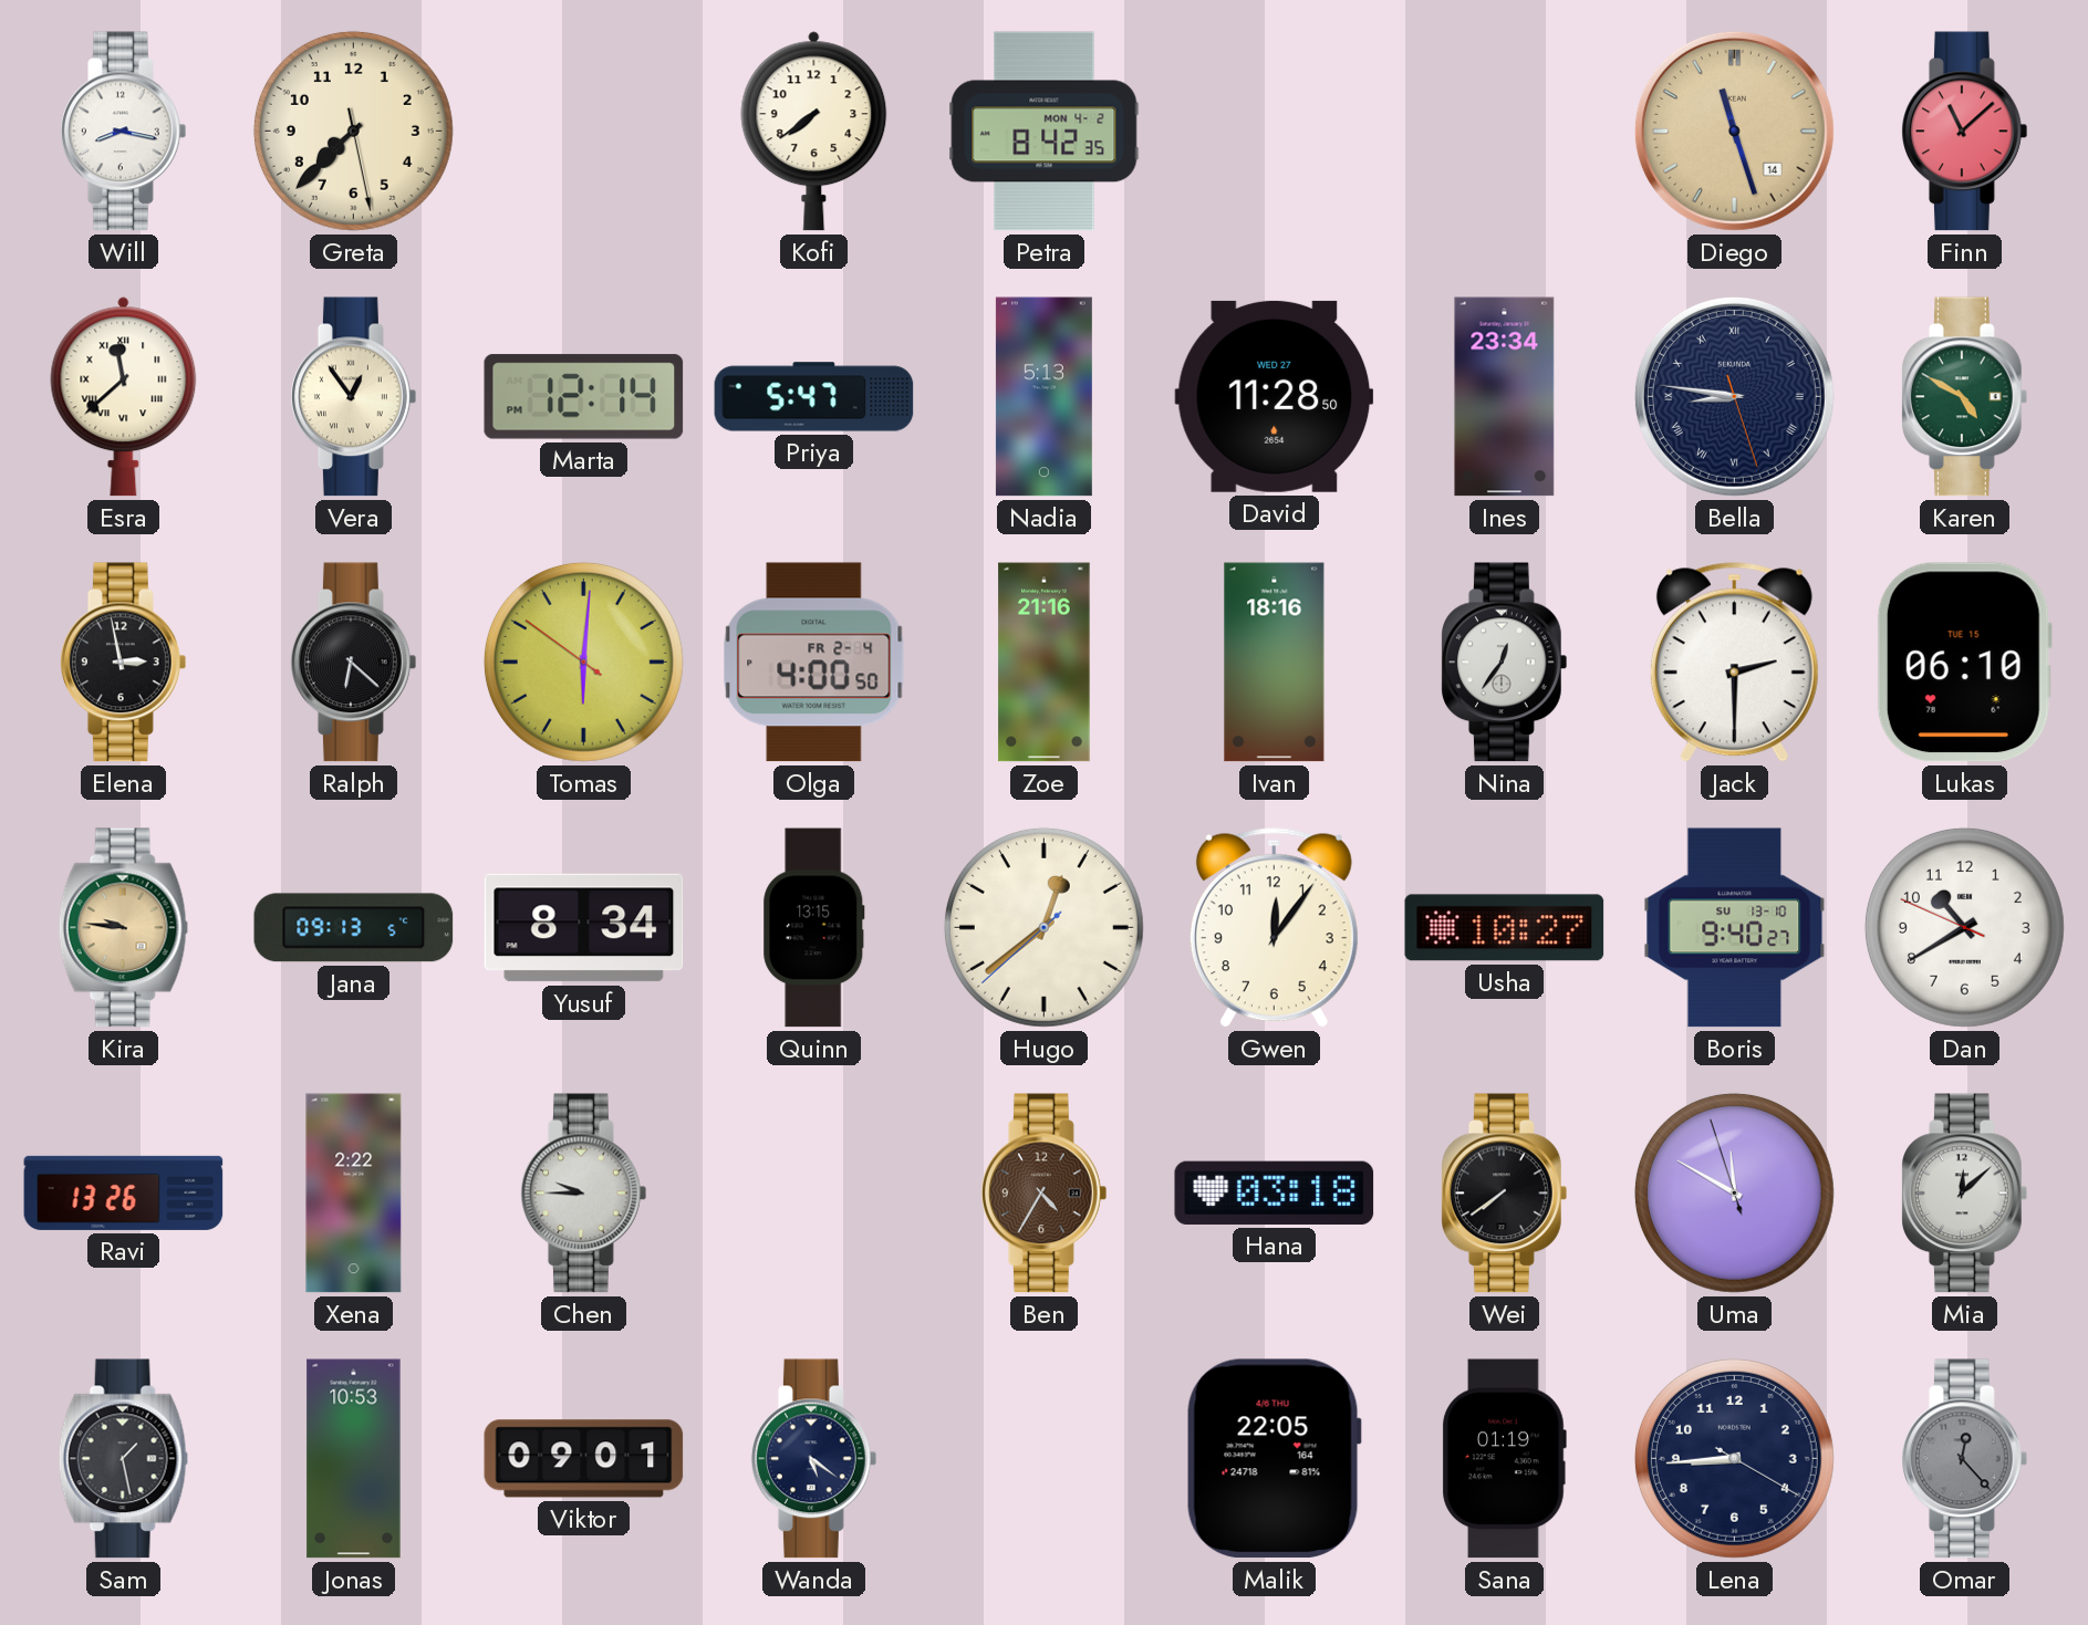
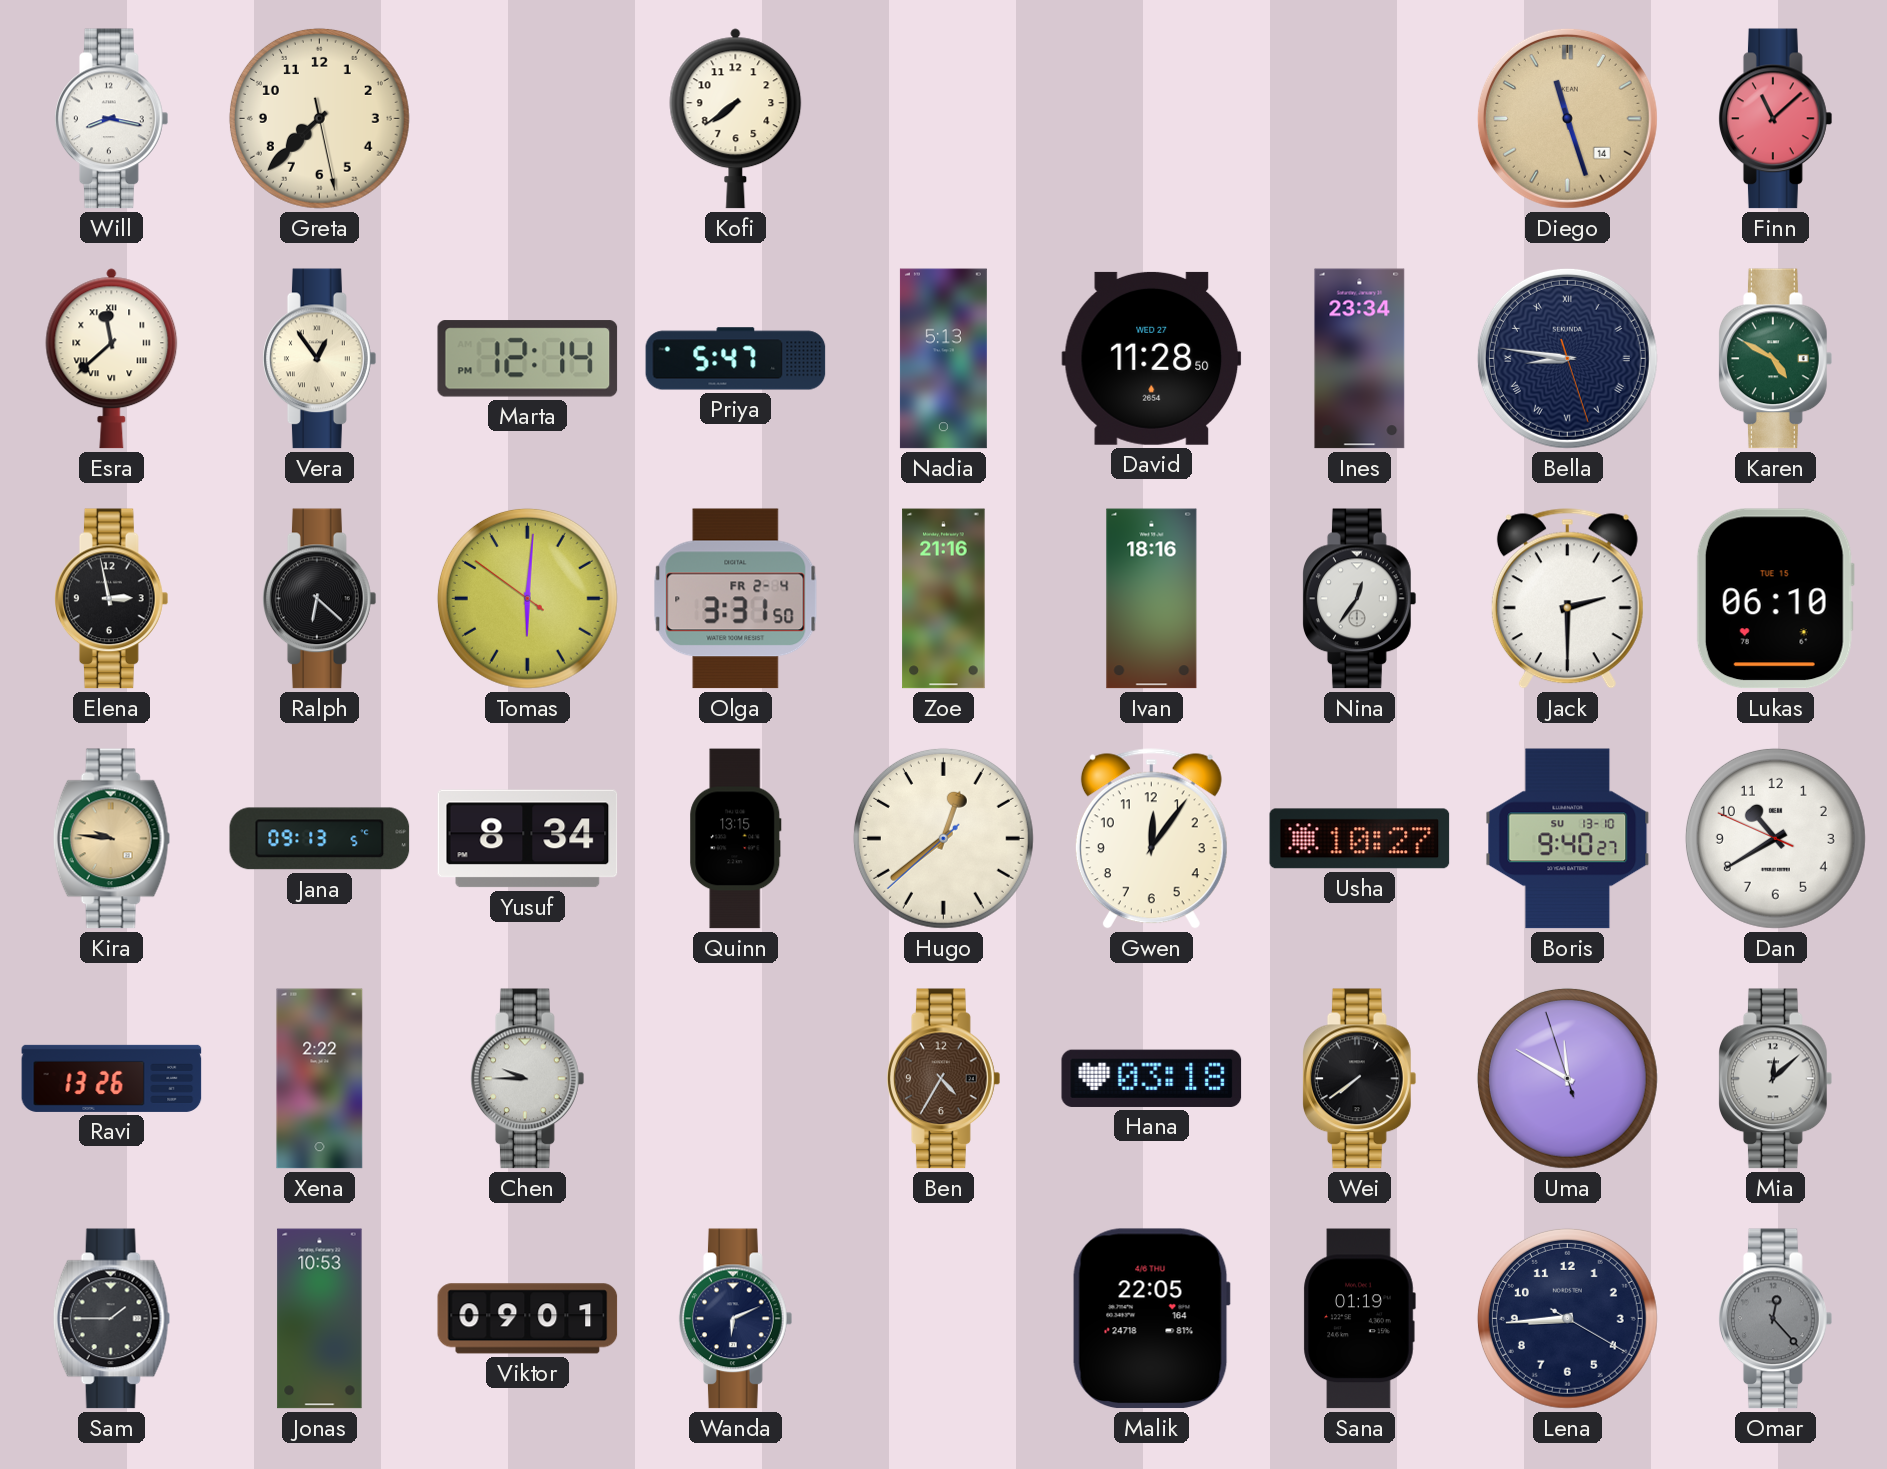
Petra: 8:42 -> none (1045, 132)
Olga: 4:00 -> 3:31 (736, 599)
Sam: 1:28 -> 1:45 (112, 1319)
Wanda: 5:21 -> 6:11 (736, 1319)
